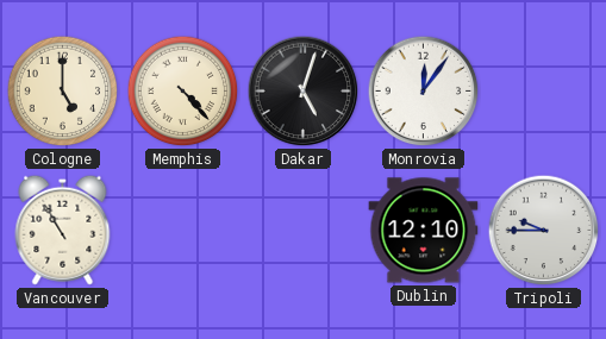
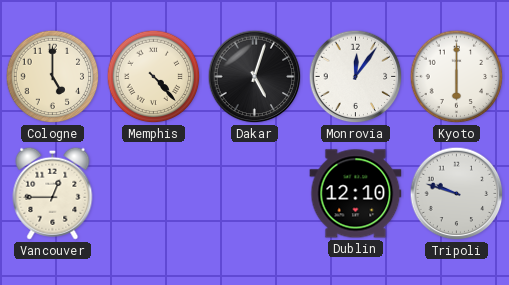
Kyoto: none -> 6:00 (457, 77)
Vancouver: 10:55 -> 12:45 (53, 193)
Tripoli: 9:45 -> 9:48 (457, 194)
